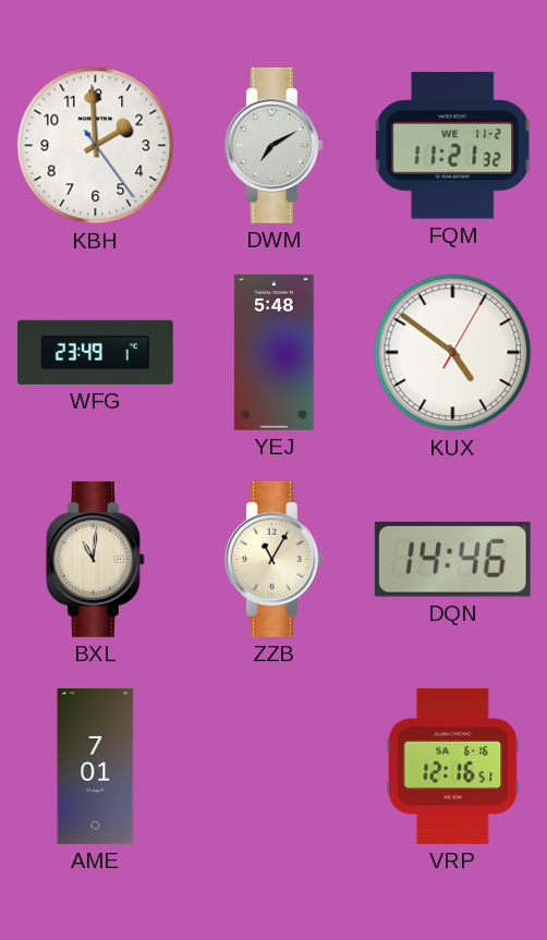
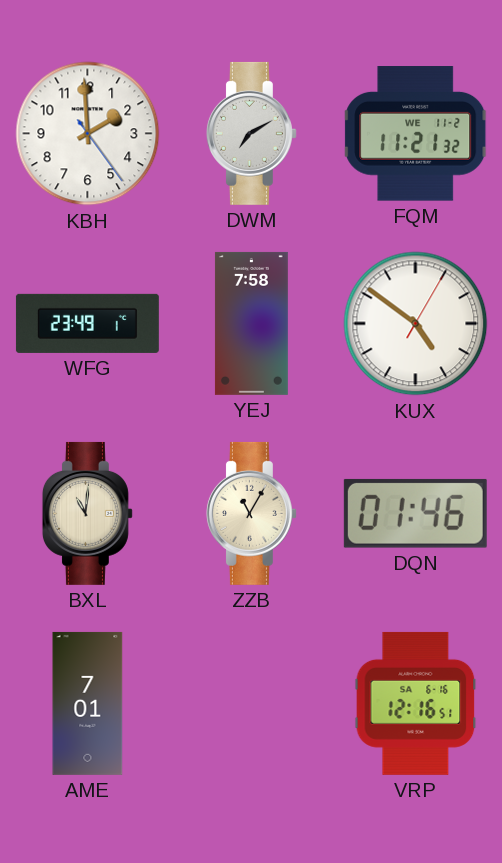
YEJ: 5:48 -> 7:58 (251, 323)
DQN: 14:46 -> 01:46 (415, 513)
